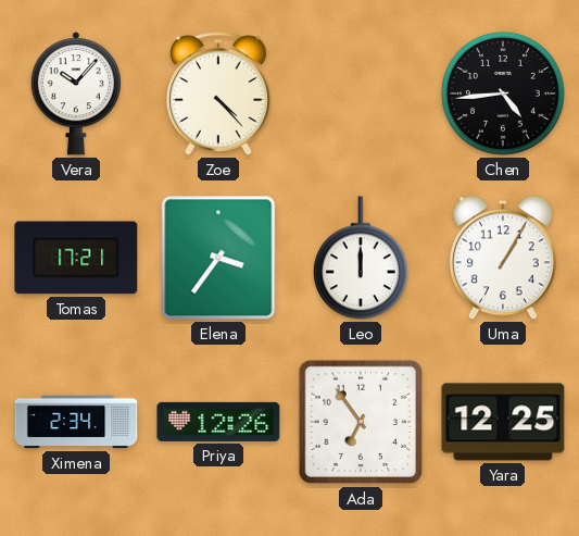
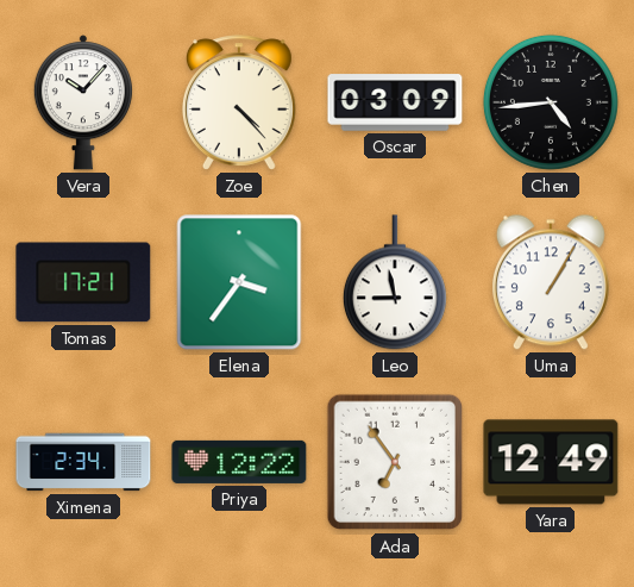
Oscar: none -> 03:09 (395, 102)
Leo: 12:00 -> 8:58 (395, 282)
Priya: 12:26 -> 12:22 (239, 462)
Yara: 12:25 -> 12:49 (551, 462)
